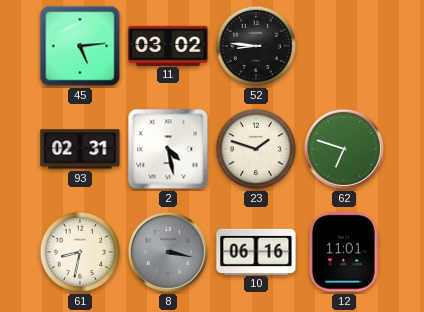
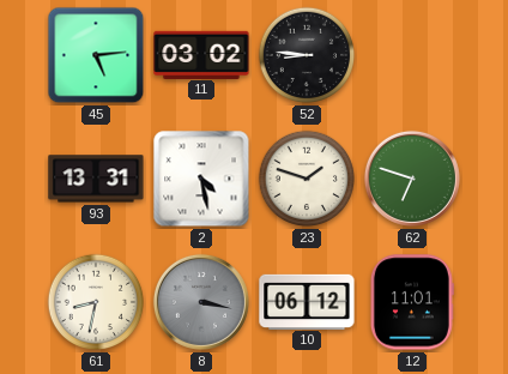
93: 02:31 -> 13:31 (96, 179)
10: 06:16 -> 06:12 (307, 301)
